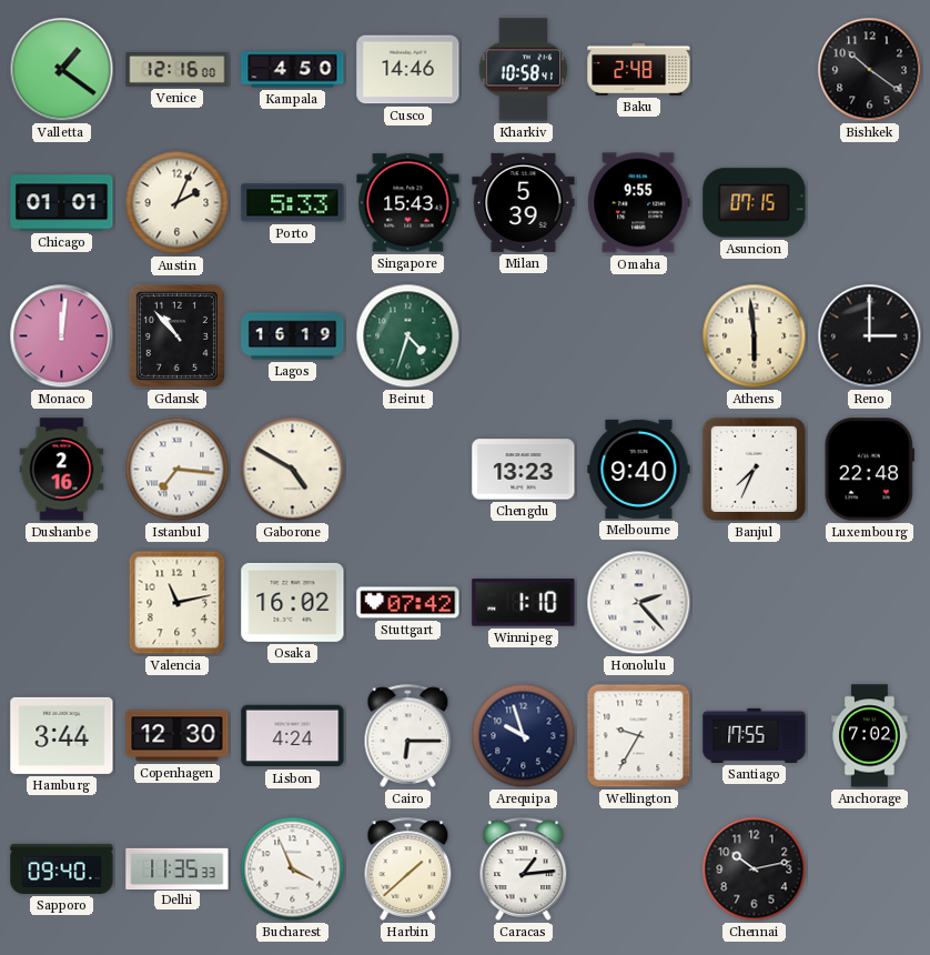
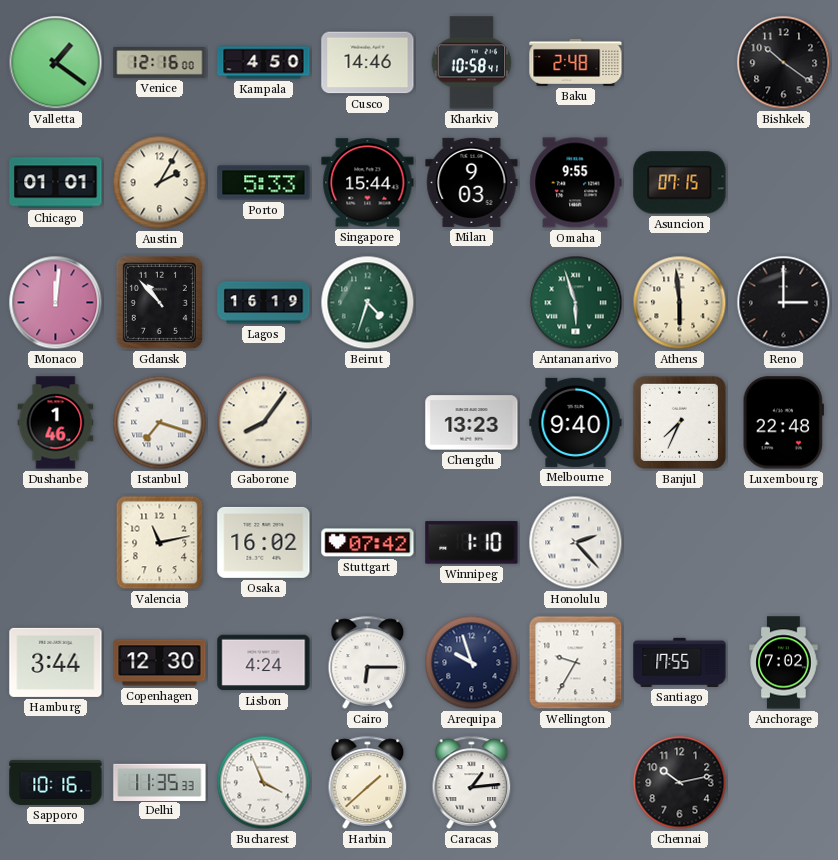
Austin: 2:04 -> 2:05 (160, 183)
Singapore: 15:43 -> 15:44 (368, 183)
Milan: 5:39 -> 9:03 (472, 182)
Antananarivo: none -> 5:57 (576, 303)
Dushanbe: 2:16 -> 1:46 (56, 423)
Istanbul: 7:16 -> 7:18 (160, 423)
Gaborone: 4:50 -> 8:06 (264, 423)
Sapporo: 09:40 -> 10:16 (56, 782)
